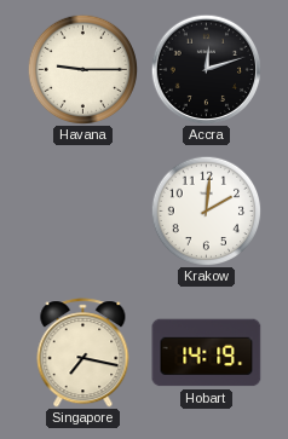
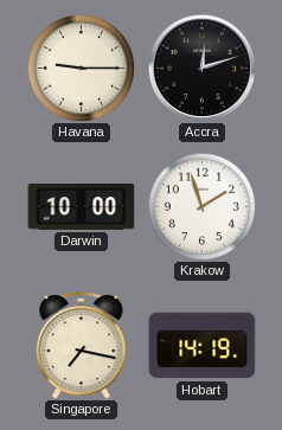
Darwin: none -> 10:00 (82, 207)
Krakow: 2:01 -> 1:57 (201, 206)
